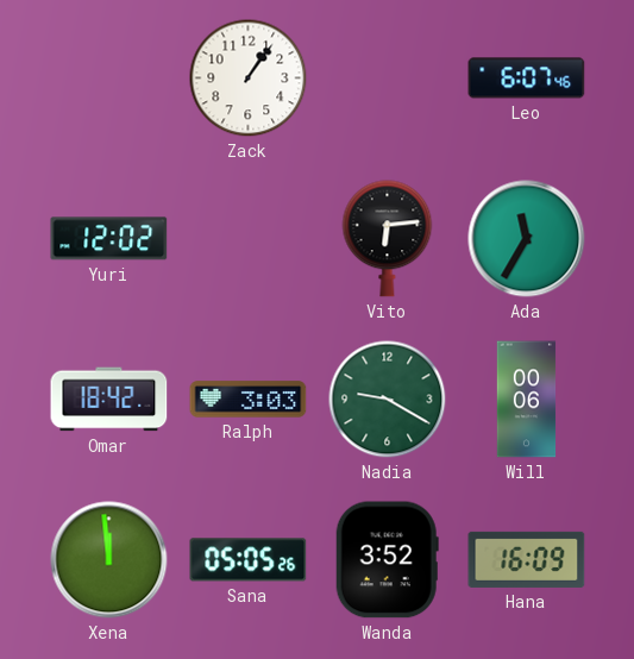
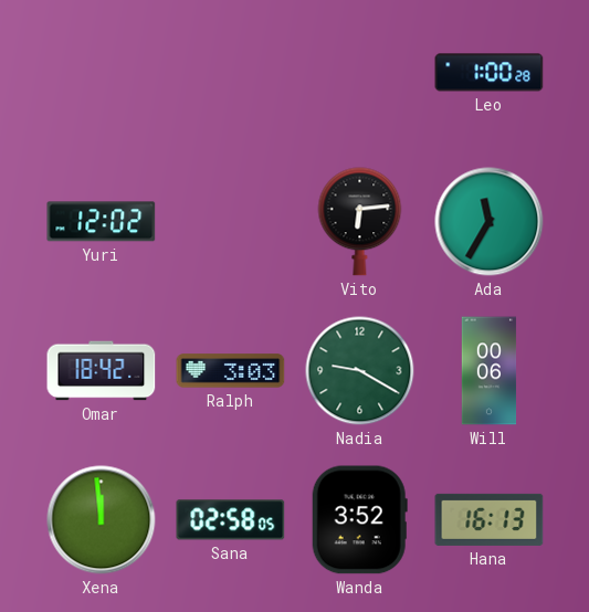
Zack: 1:06 -> none (249, 79)
Leo: 6:07 -> 1:00 (490, 73)
Sana: 05:05 -> 02:58 (231, 520)
Hana: 16:09 -> 16:13 (490, 519)
